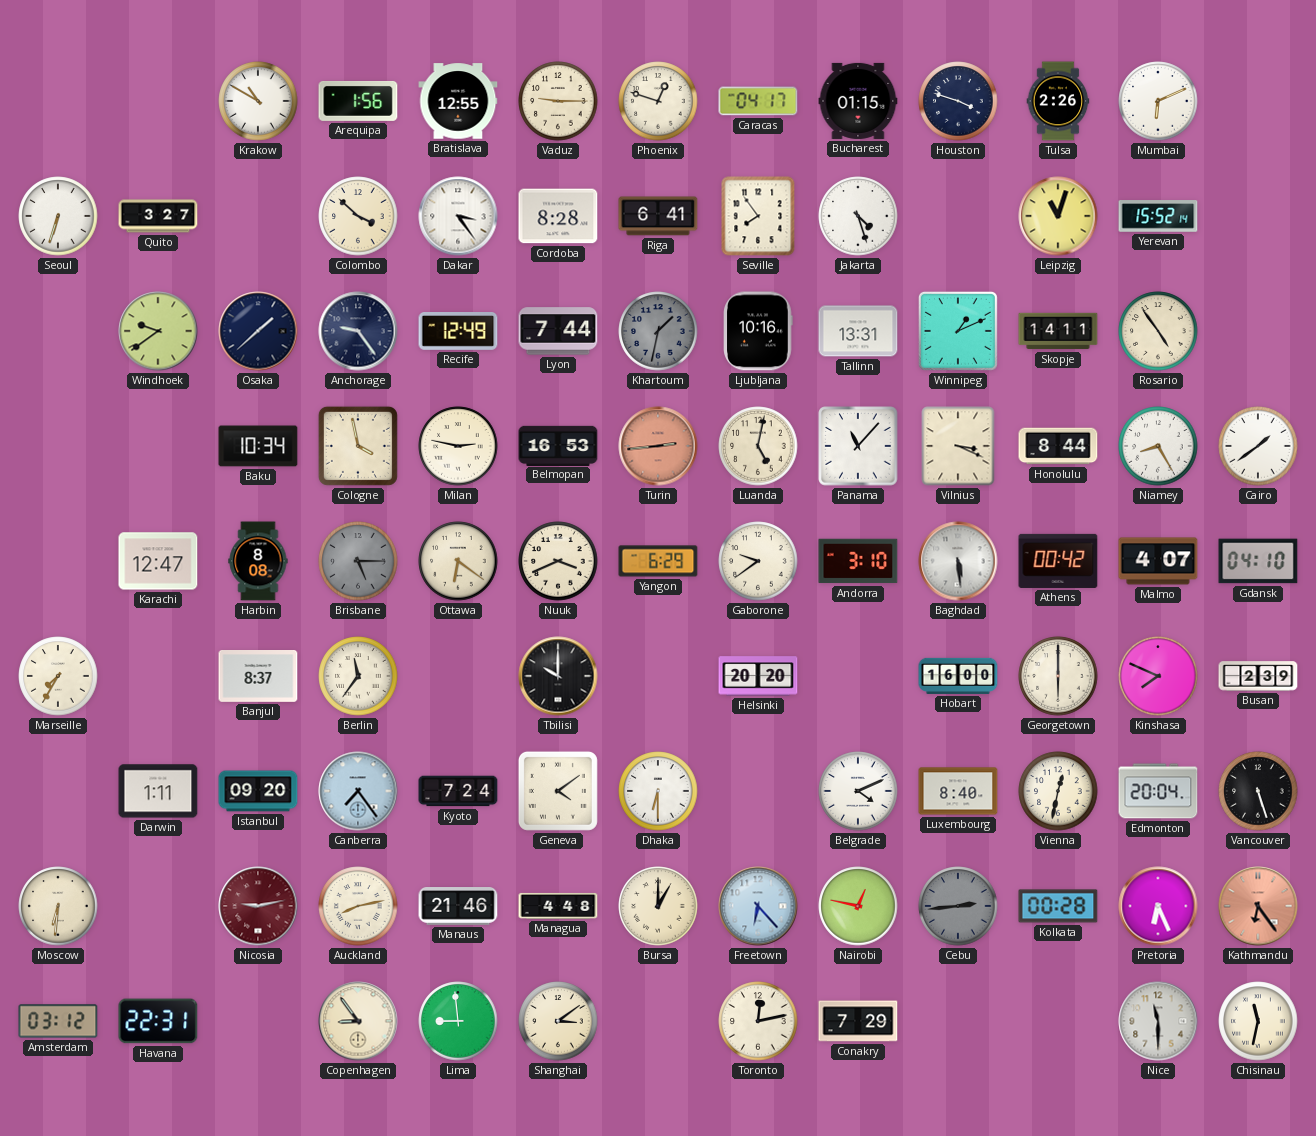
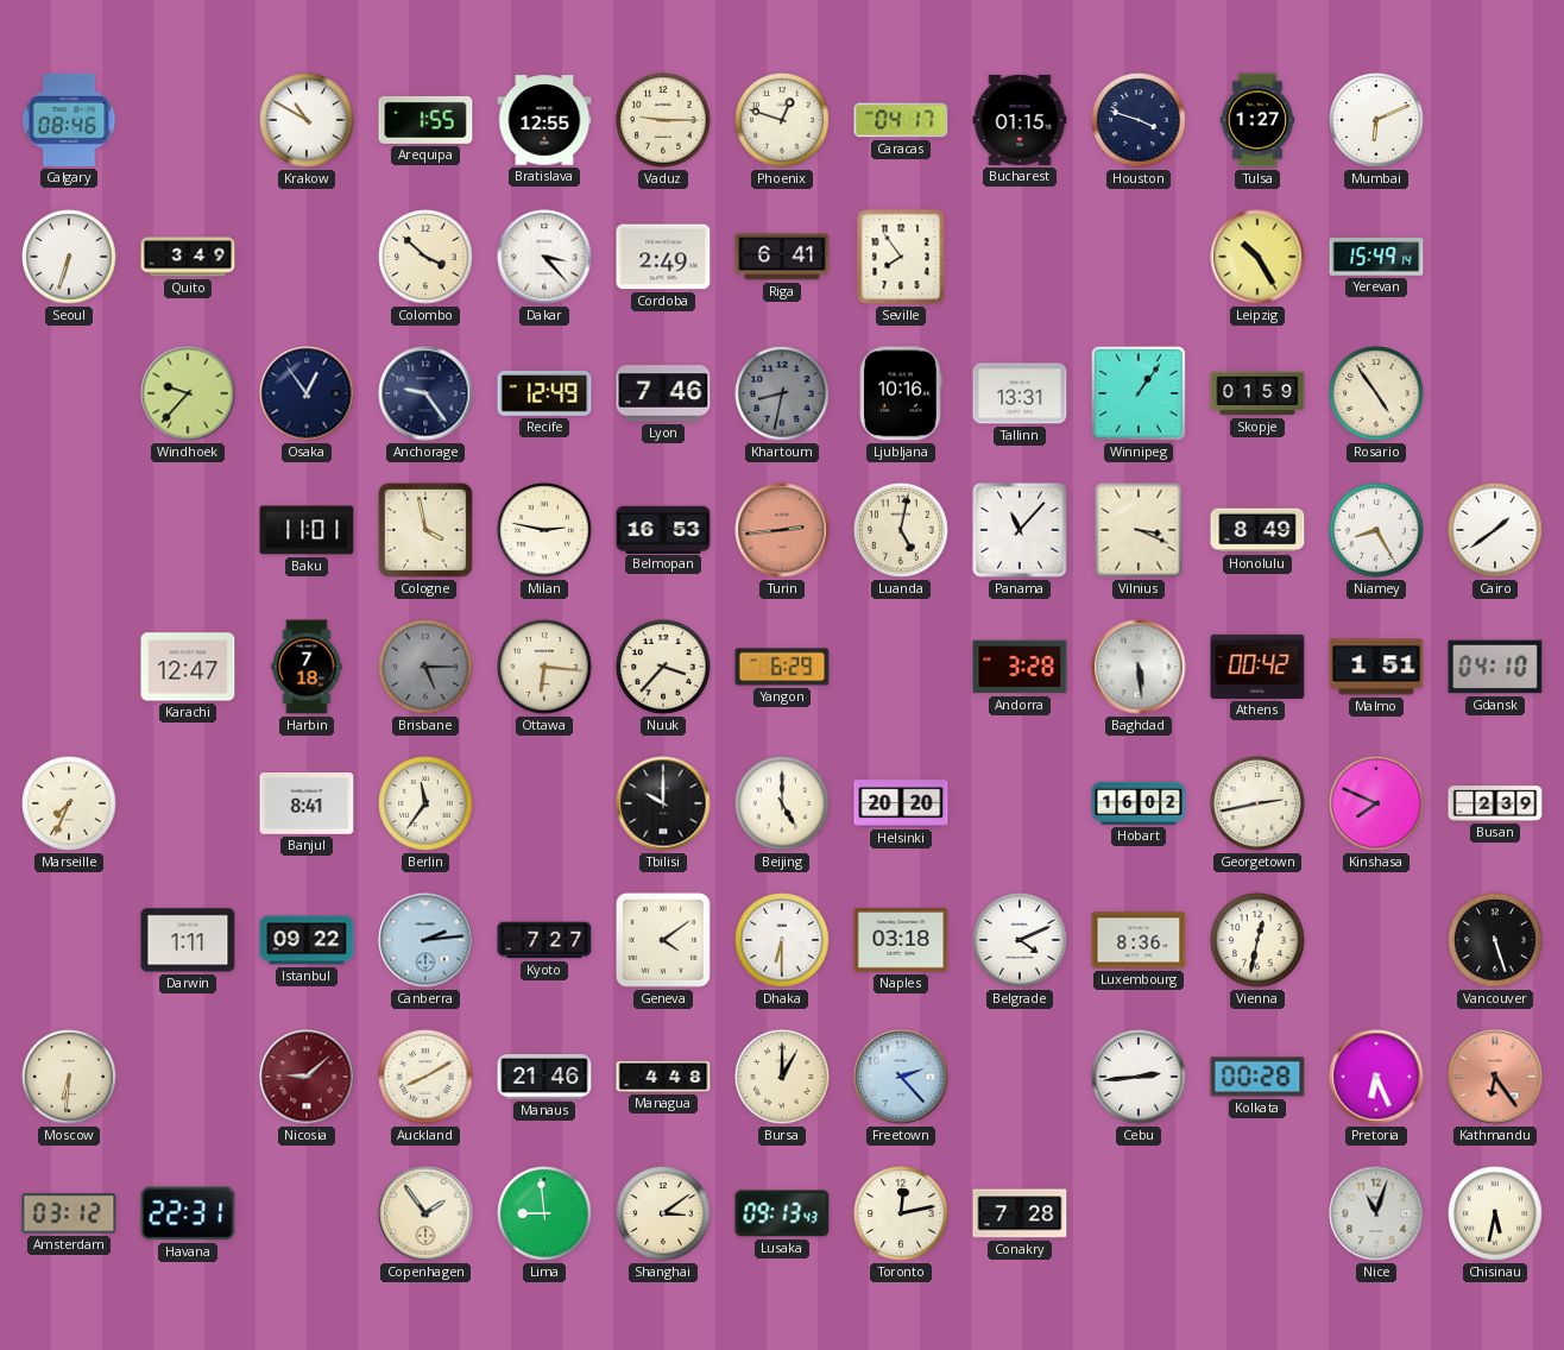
Calgary: none -> 08:46 (69, 120)
Arequipa: 1:56 -> 1:55 (425, 120)
Tulsa: 2:26 -> 1:27 (1257, 120)
Quito: 3:27 -> 3:49 (188, 257)
Dakar: 3:24 -> 3:23 (544, 257)
Cordoba: 8:28 -> 2:49 (663, 257)
Jakarta: 4:27 -> none (858, 216)
Leipzig: 11:03 -> 10:25 (1257, 257)
Yerevan: 15:52 -> 15:49 (1376, 257)
Windhoek: 9:39 -> 9:37 (188, 393)
Osaka: 1:38 -> 12:54 (307, 393)
Lyon: 7:44 -> 7:46 (663, 393)
Khartoum: 1:32 -> 8:32 (782, 393)
Winnipeg: 1:11 -> 1:06 (1139, 393)
Skopje: 14:11 -> 01:59 (1257, 393)
Baku: 10:34 -> 11:01 (307, 530)
Honolulu: 8:44 -> 8:49 (1257, 530)
Harbin: 8:08 -> 7:18 (307, 667)
Ottawa: 6:21 -> 6:16 (544, 667)
Nuuk: 3:41 -> 3:37 (663, 667)
Gaborone: 9:39 -> none (758, 561)
Andorra: 3:10 -> 3:28 (1020, 667)
Malmo: 4:07 -> 1:51 (1376, 667)
Marseille: 7:35 -> 7:34 (69, 803)
Banjul: 8:37 -> 8:41 (307, 805)
Beijing: none -> 5:00 (782, 803)
Hobart: 16:00 -> 16:02 (1139, 803)
Georgetown: 6:00 -> 2:43 (1257, 803)
Istanbul: 09:20 -> 09:22 (307, 940)
Canberra: 7:24 -> 2:14 (425, 940)
Kyoto: 7:24 -> 7:27 (544, 940)
Naples: none -> 03:18 (901, 940)
Luxembourg: 8:40 -> 8:36 (1139, 940)
Edmonton: 20:04 -> none (1158, 791)
Nicosia: 9:13 -> 9:08 (307, 1077)
Auckland: 8:13 -> 8:10 (425, 1077)
Freetown: 6:23 -> 2:23 (901, 1077)
Nairobi: 12:47 -> none (858, 906)
Cebu dial: grey -> white (1139, 1077)
Copenhagen: 8:54 -> 1:54 (425, 1213)
Lusaka: none -> 09:13 (782, 1213)
Conakry: 7:29 -> 7:28 (1020, 1213)
Nice: 11:30 -> 11:03 (1376, 1213)
Chisinau: 11:32 -> 5:32 (1495, 1213)
